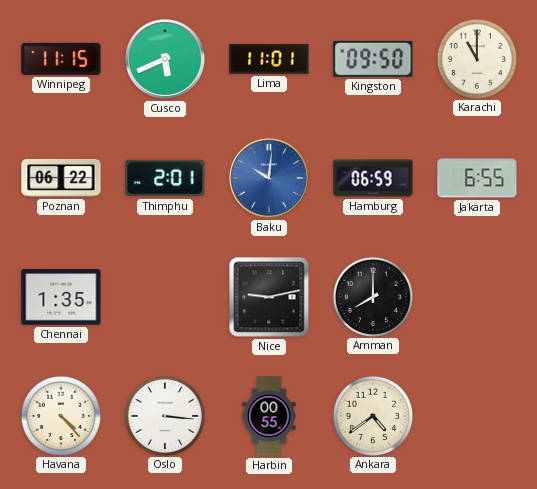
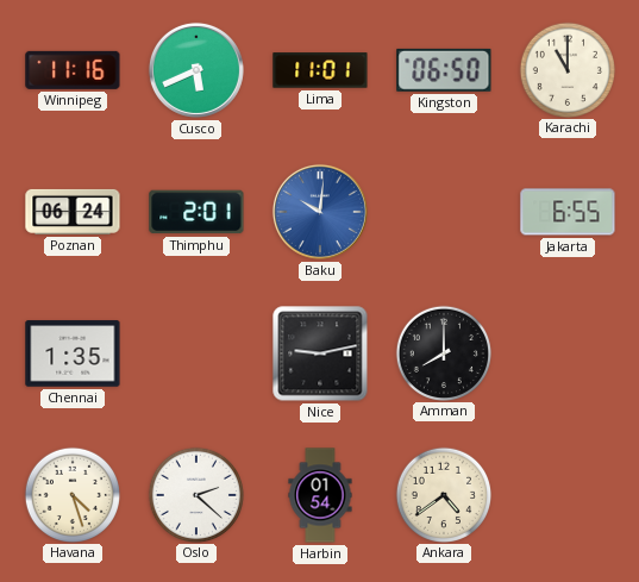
Winnipeg: 11:15 -> 11:16 (73, 70)
Kingston: 09:50 -> 06:50 (444, 70)
Poznan: 06:22 -> 06:24 (73, 212)
Hamburg: 06:59 -> none (373, 178)
Havana: 4:23 -> 4:27 (71, 494)
Oslo: 3:16 -> 2:22 (195, 494)
Harbin: 00:55 -> 01:54 (320, 495)
